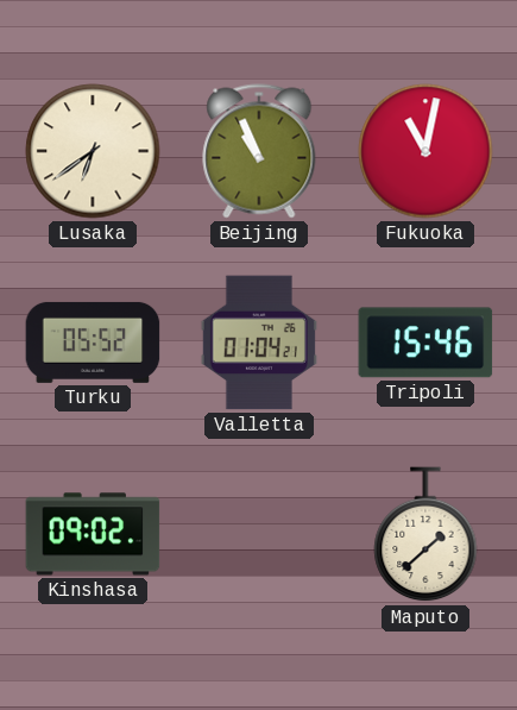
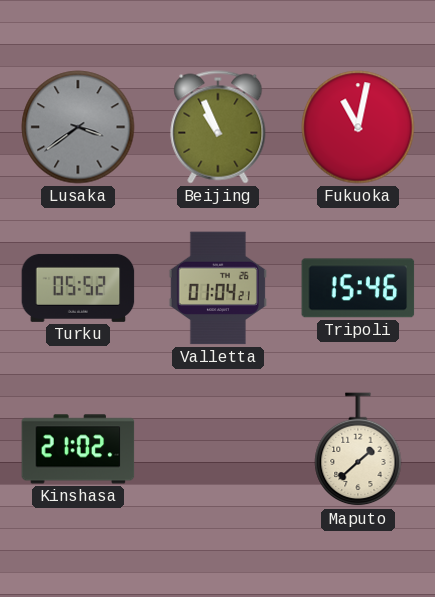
Lusaka: 6:39 -> 3:39 (78, 127)
Lusaka dial: cream -> grey (78, 127)
Kinshasa: 09:02 -> 21:02 (78, 449)
